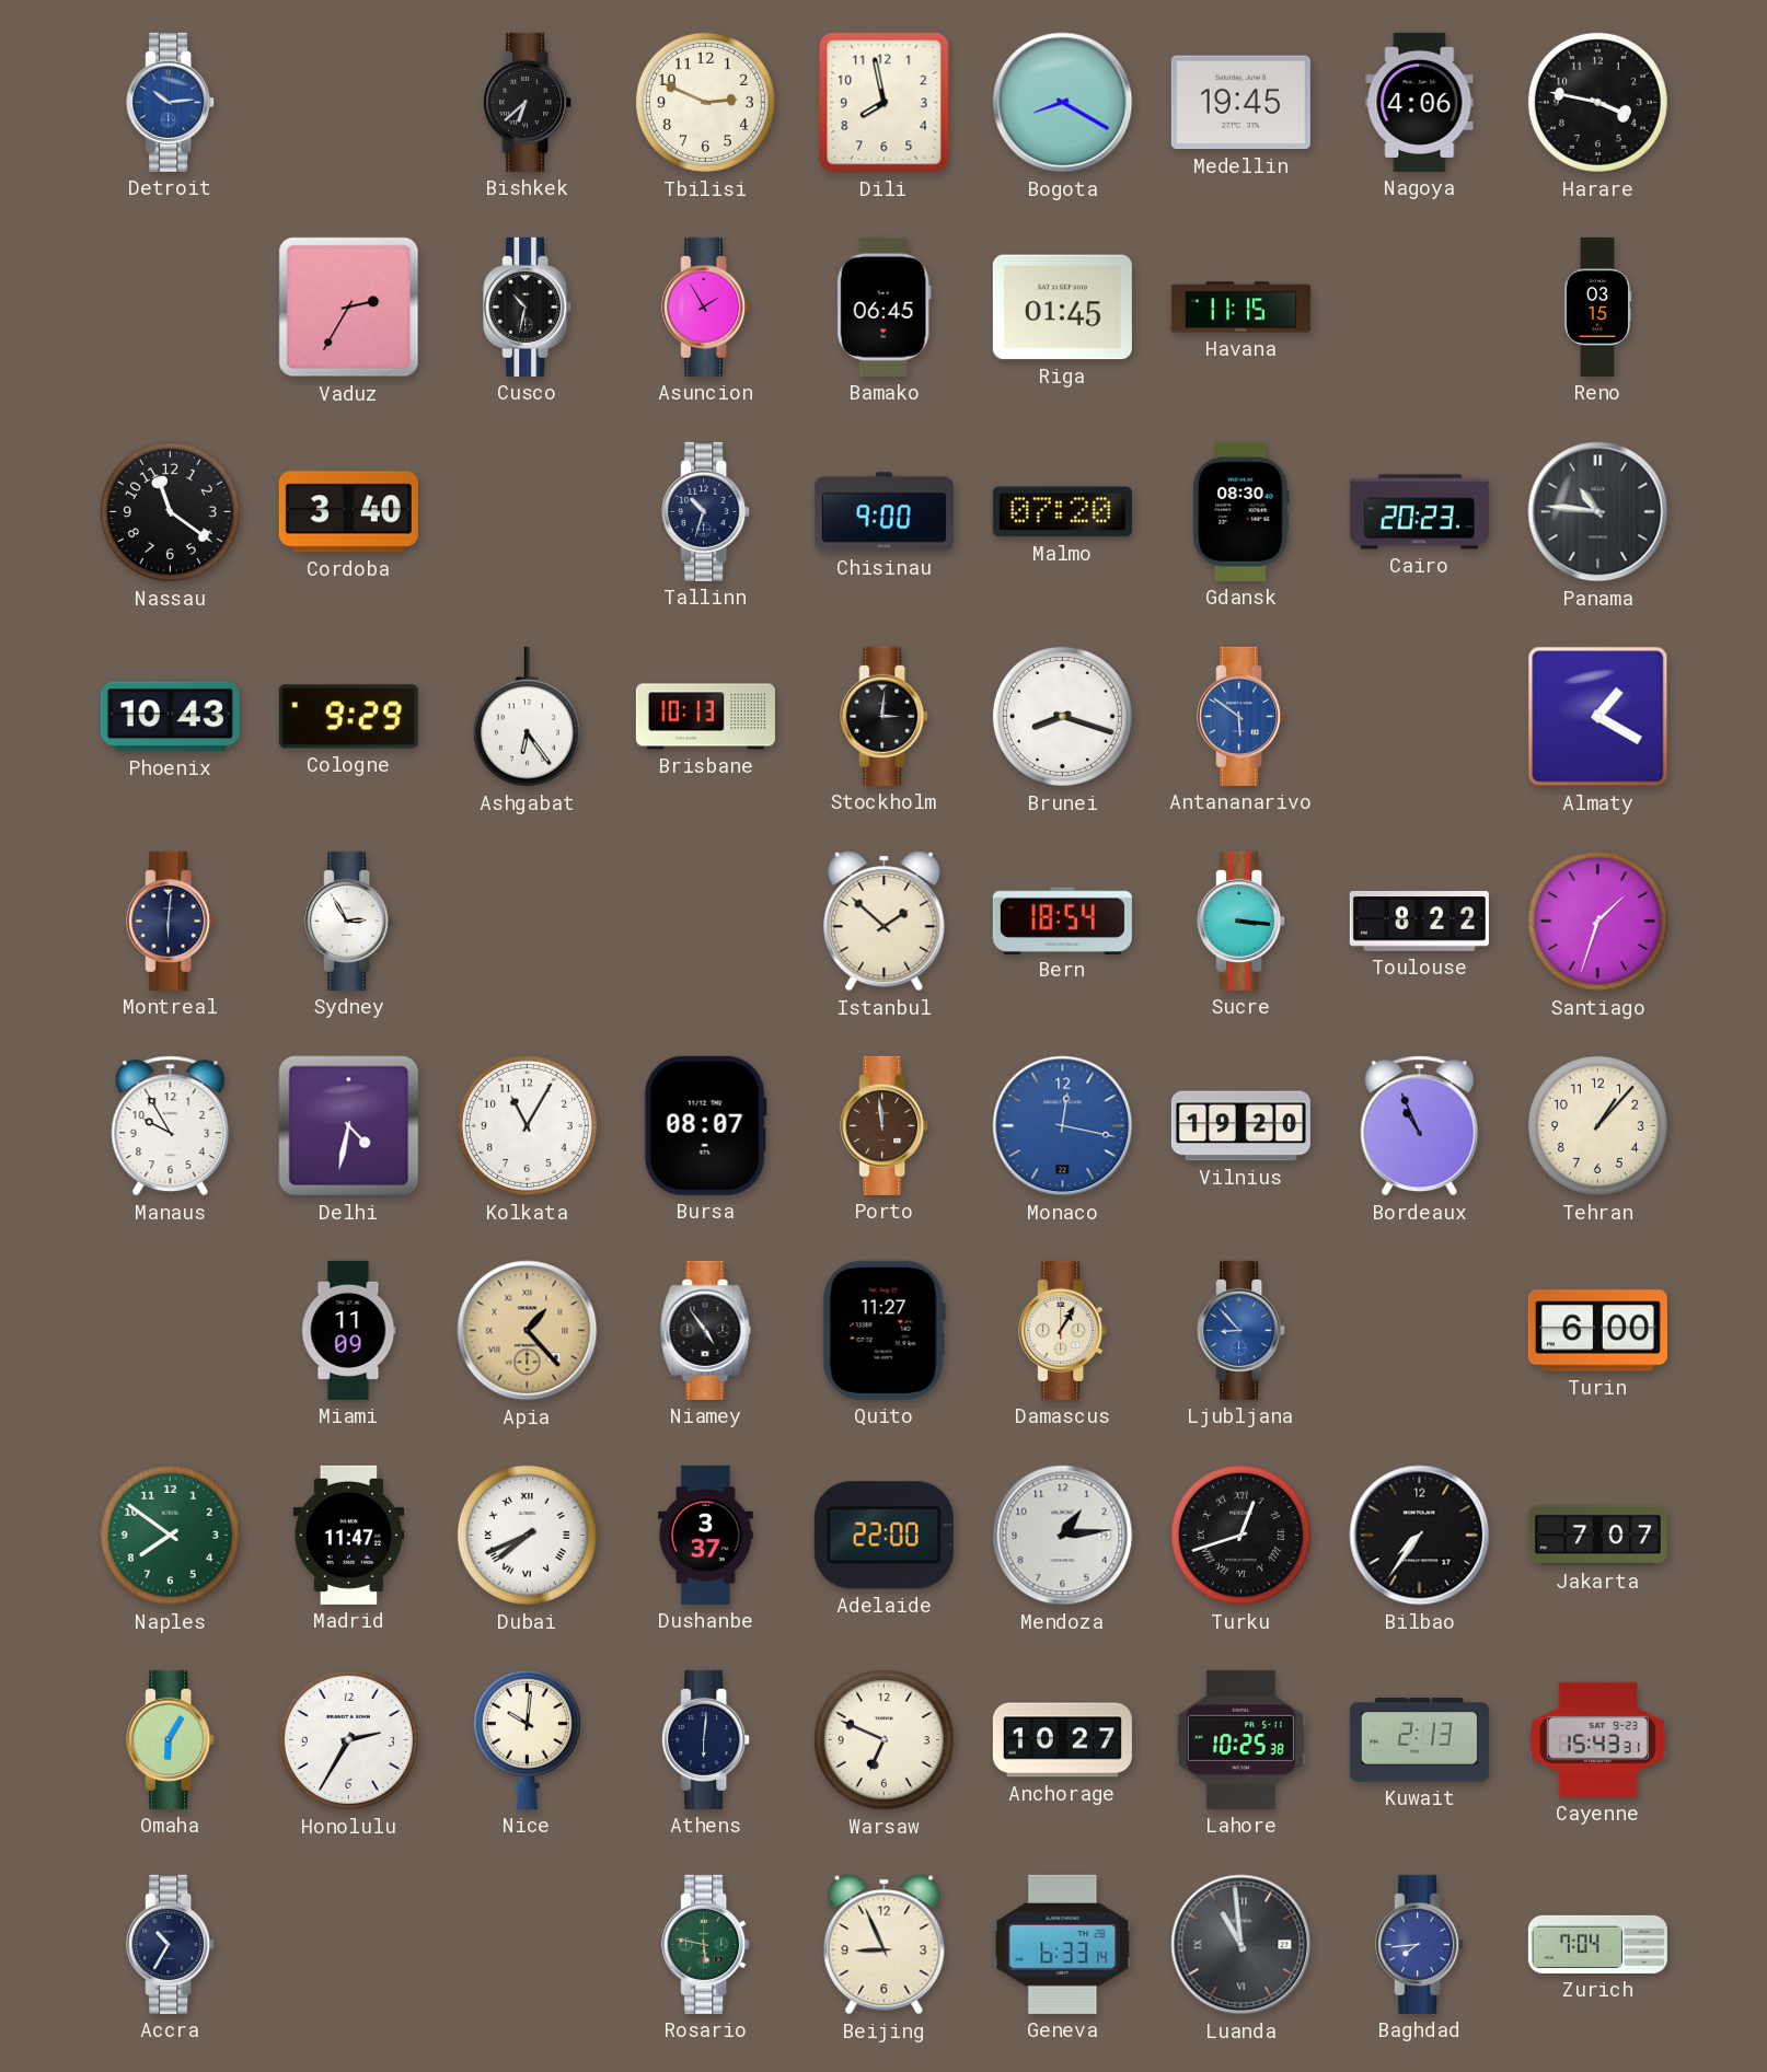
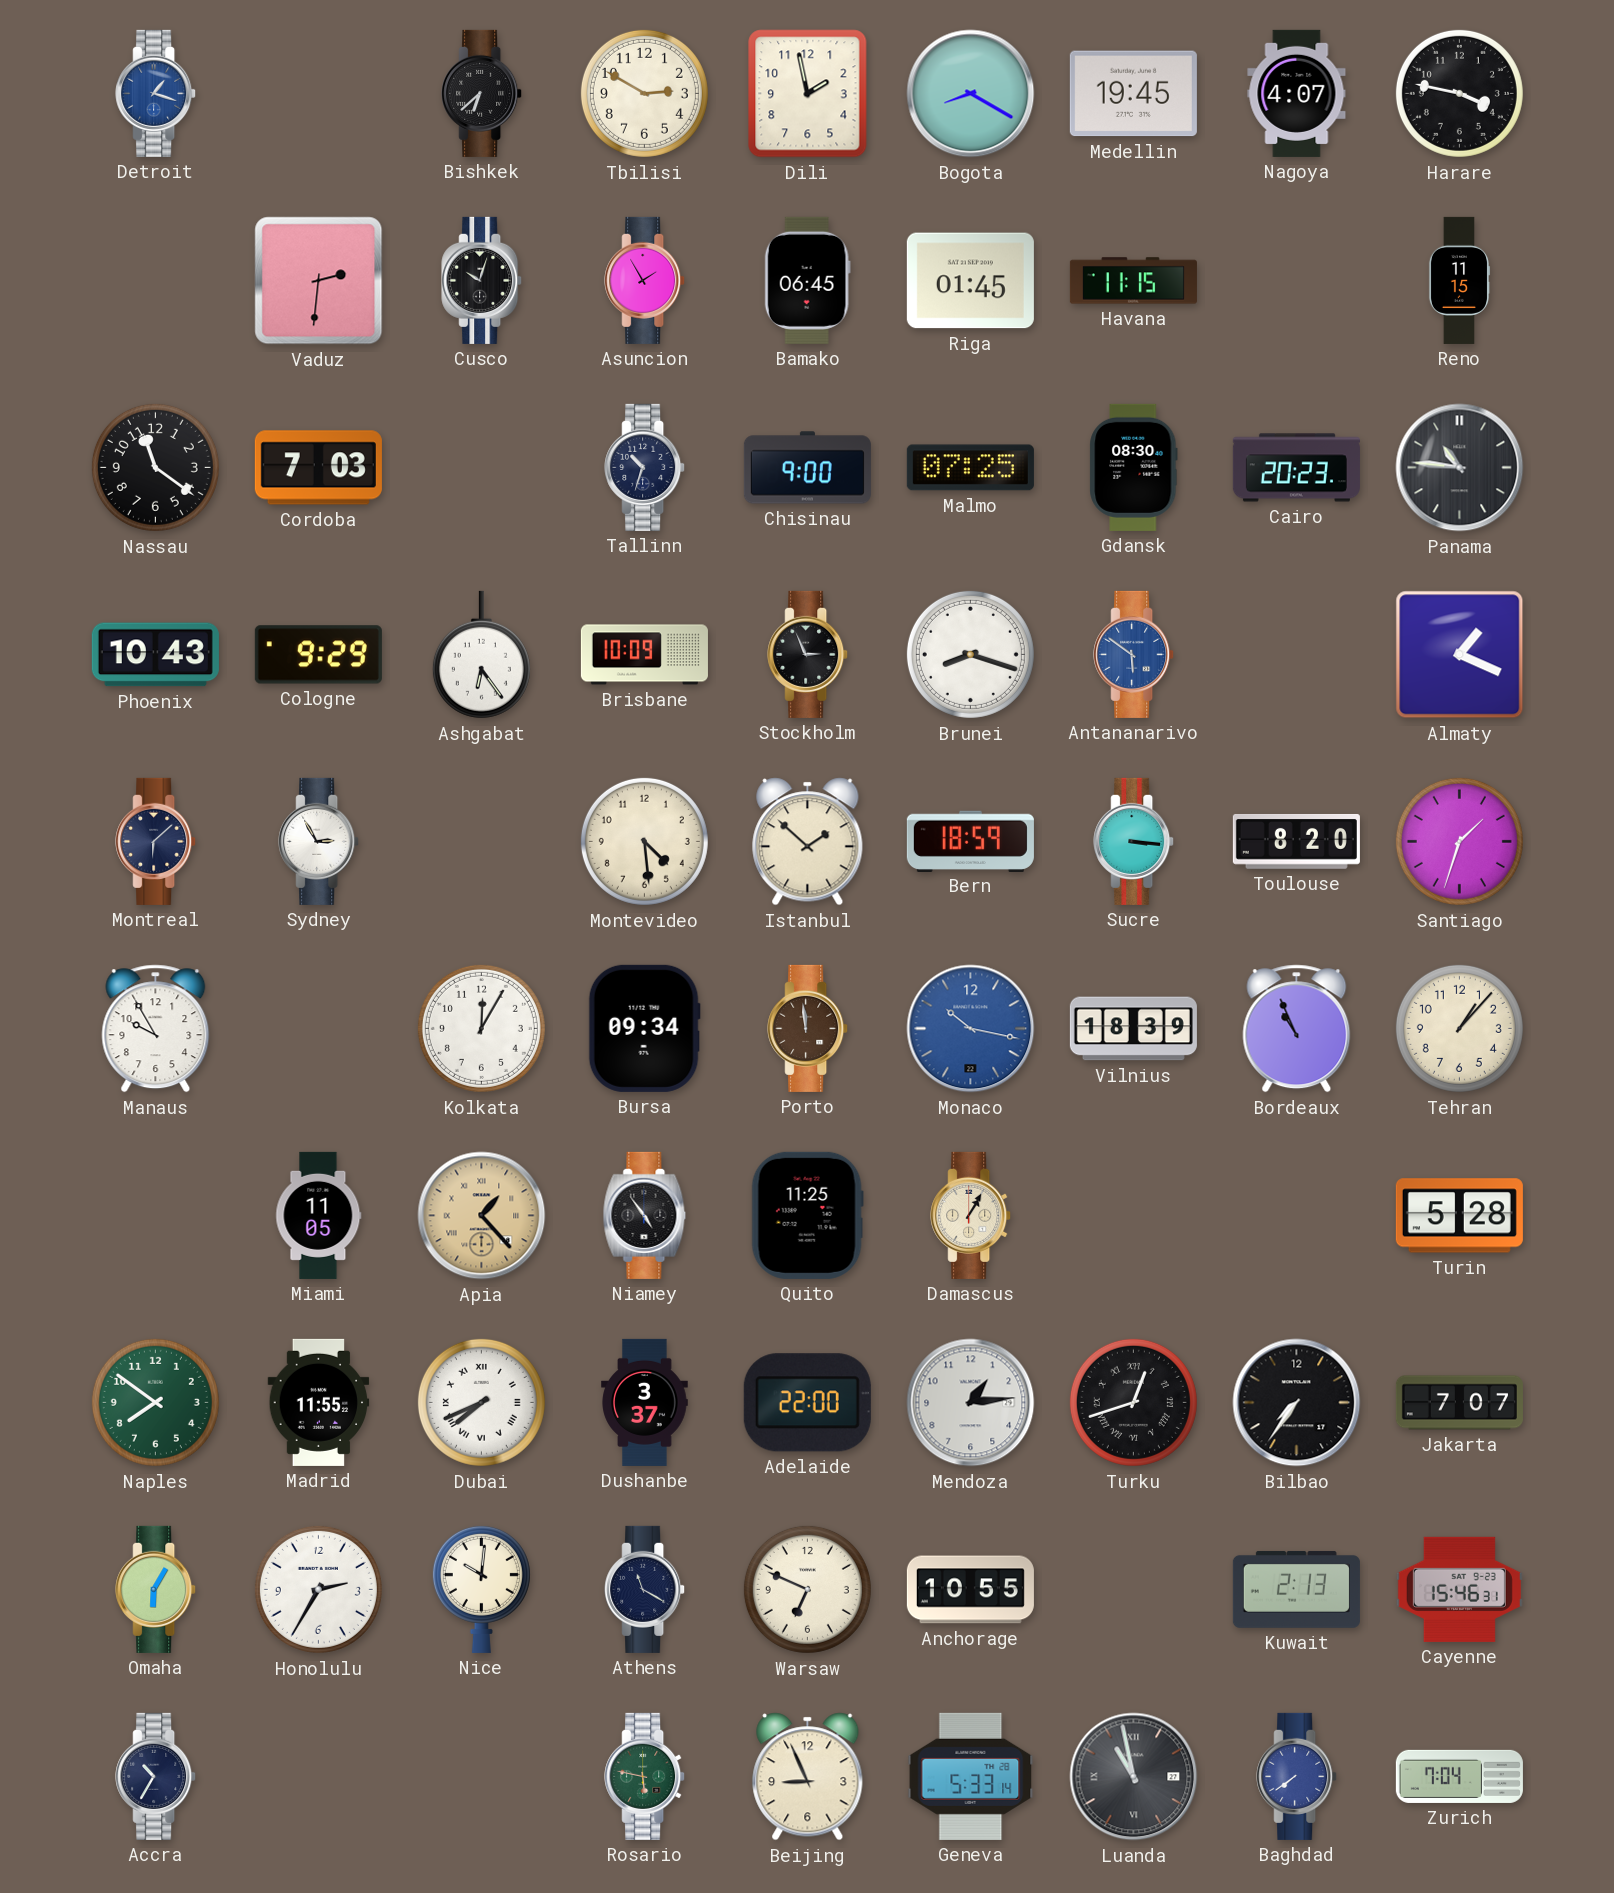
Detroit: 10:14 -> 1:18 (156, 93)
Tbilisi: 2:49 -> 2:50 (644, 93)
Dili: 7:58 -> 1:58 (808, 94)
Nagoya: 4:06 -> 4:07 (1297, 93)
Vaduz: 2:35 -> 2:31 (319, 281)
Cusco: 10:32 -> 10:03 (482, 280)
Reno: 03:15 -> 11:15 (1459, 280)
Cordoba: 3:40 -> 7:03 (318, 468)
Malmo: 07:20 -> 07:25 (970, 468)
Brisbane: 10:13 -> 10:09 (644, 655)
Stockholm: 3:01 -> 2:56 (808, 654)
Almaty: 1:20 -> 1:19 (1460, 655)
Montreal: 6:01 -> 6:08 (156, 841)
Montevideo: none -> 4:29 (644, 841)
Bern: 18:54 -> 18:59 (970, 841)
Toulouse: 8:22 -> 8:20 (1296, 841)
Delhi: 4:32 -> none (349, 1126)
Kolkata: 11:05 -> 12:05 (481, 1028)
Bursa: 08:07 -> 09:34 (644, 1028)
Monaco: 12:17 -> 10:17 (971, 1029)
Vilnius: 19:20 -> 18:39 (1133, 1029)
Miami: 11:09 -> 11:05 (319, 1215)
Quito: 11:27 -> 11:25 (807, 1215)
Ljubljana: 8:53 -> none (1241, 1330)
Turin: 6:00 -> 5:28 (1459, 1216)
Madrid: 11:47 -> 11:55 (319, 1402)
Athens: 6:01 -> 11:20 (645, 1589)
Anchorage: 10:27 -> 10:55 (970, 1590)
Lahore: 10:25 -> none (1240, 1739)
Cayenne: 15:43 -> 15:46 (1459, 1589)
Geneva: 6:33 -> 5:33 (971, 1776)
Luanda: 10:59 -> 10:58 (1134, 1777)
Baghdad: 7:44 -> 7:39 (1297, 1776)
